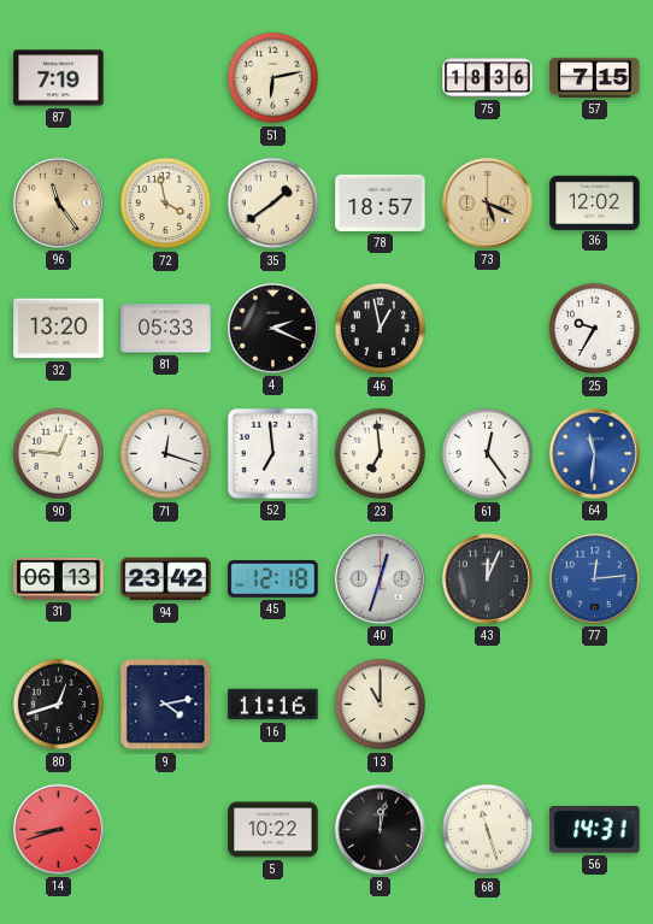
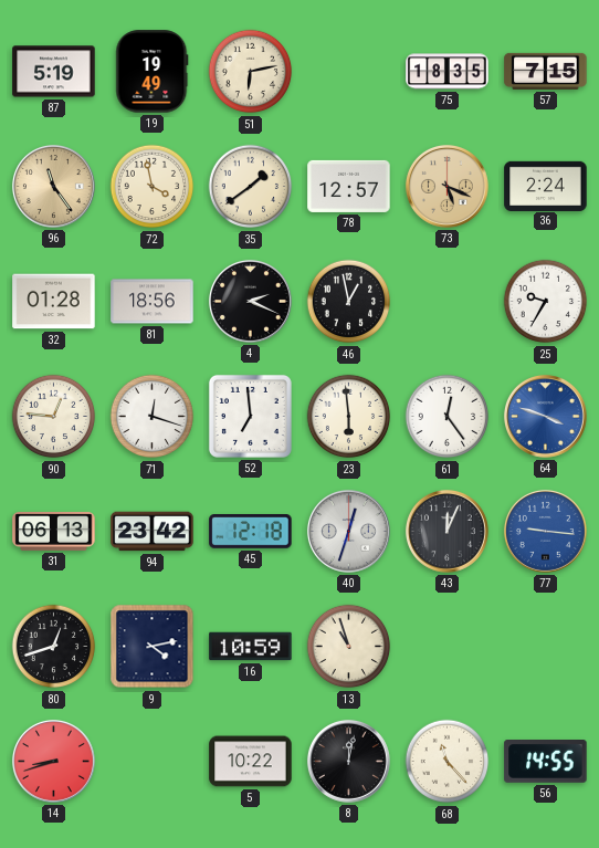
87: 7:19 -> 5:19 (54, 72)
19: none -> 19:49 (153, 72)
75: 18:36 -> 18:35 (448, 72)
78: 18:57 -> 12:57 (349, 186)
36: 12:02 -> 2:24 (546, 186)
32: 13:20 -> 01:28 (54, 302)
81: 05:33 -> 18:56 (153, 302)
23: 6:59 -> 5:59 (349, 417)
64: 11:31 -> 3:48 (545, 416)
77: 12:14 -> 9:16 (545, 531)
16: 11:16 -> 10:59 (251, 647)
13: 11:00 -> 10:57 (349, 647)
68: 11:27 -> 11:23 (448, 762)
56: 14:31 -> 14:55 (546, 762)
